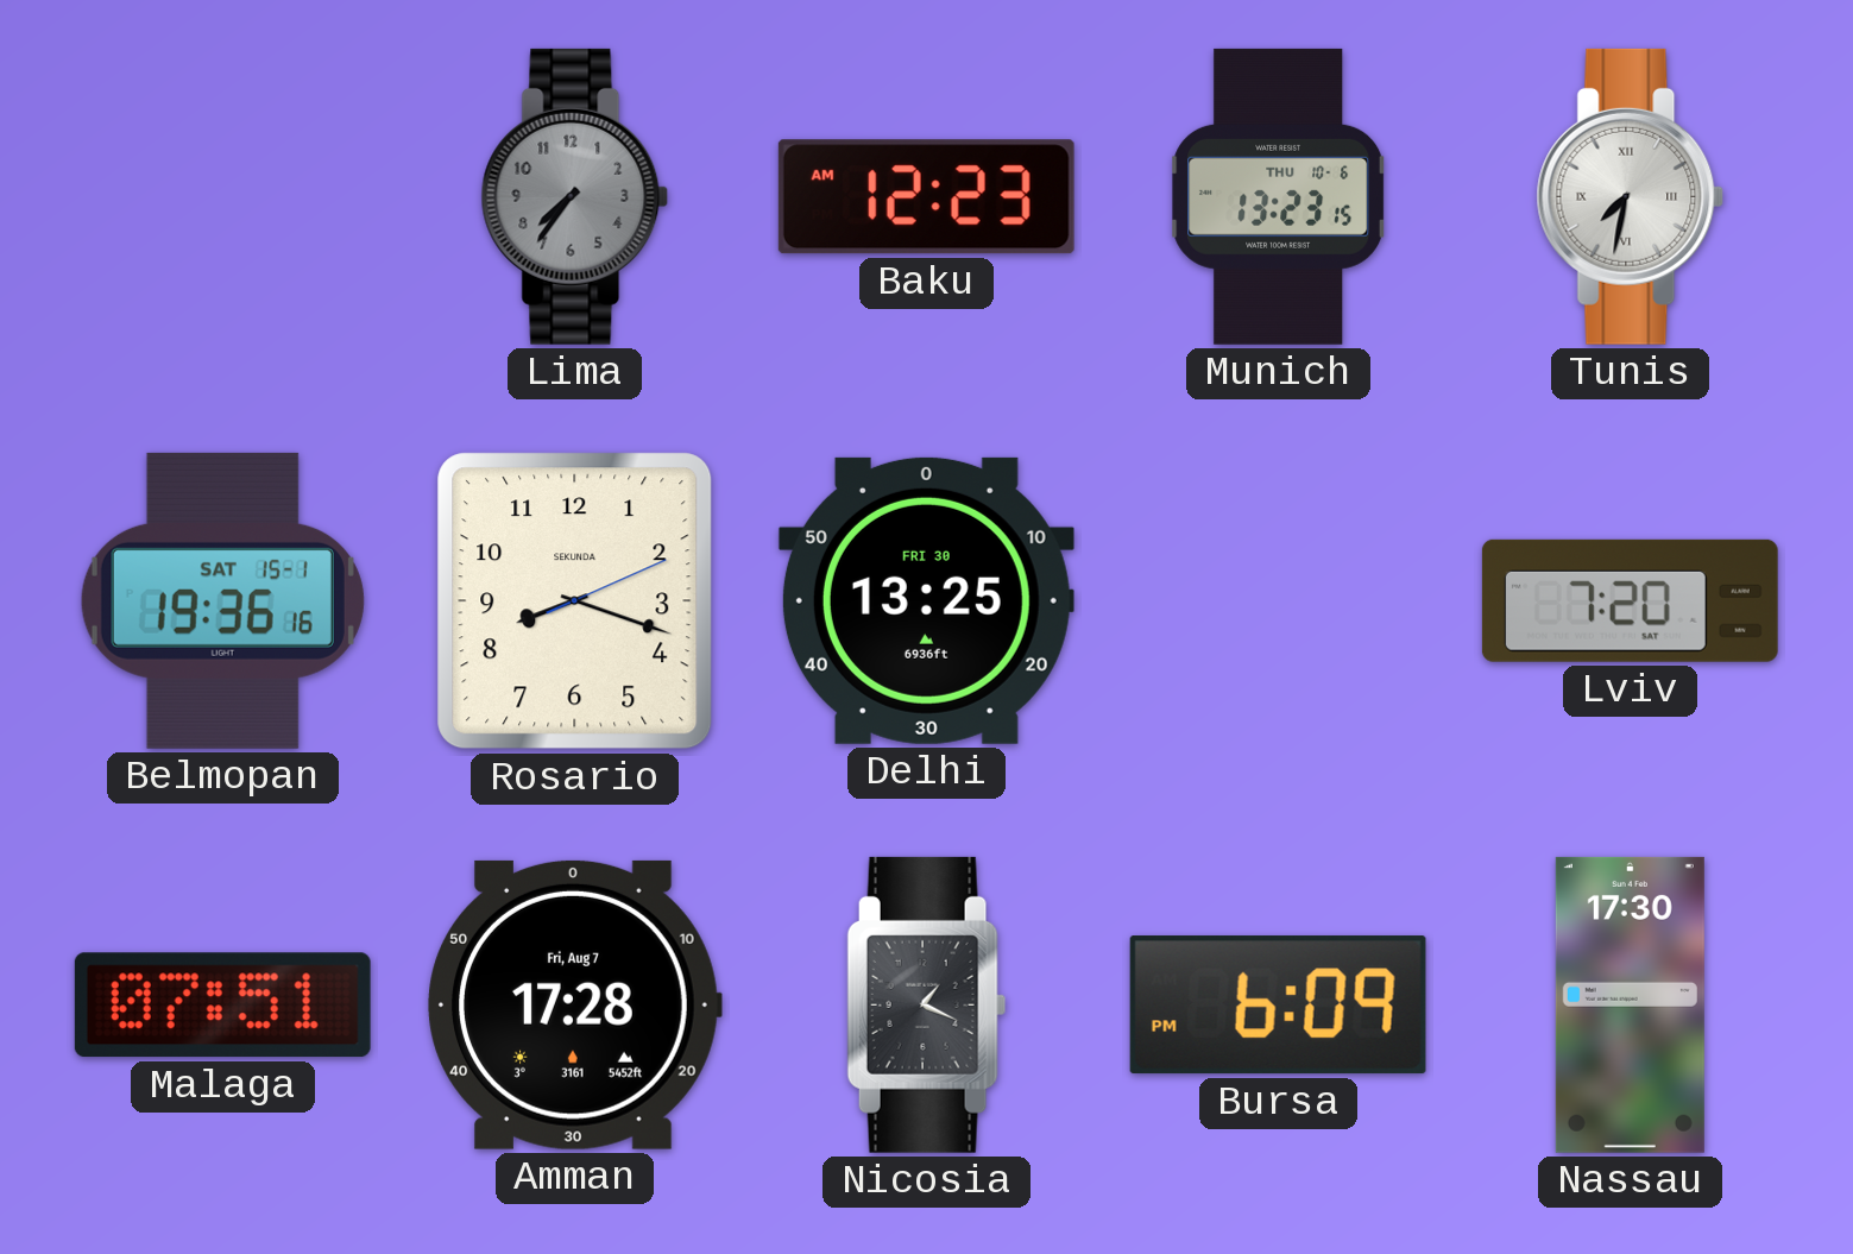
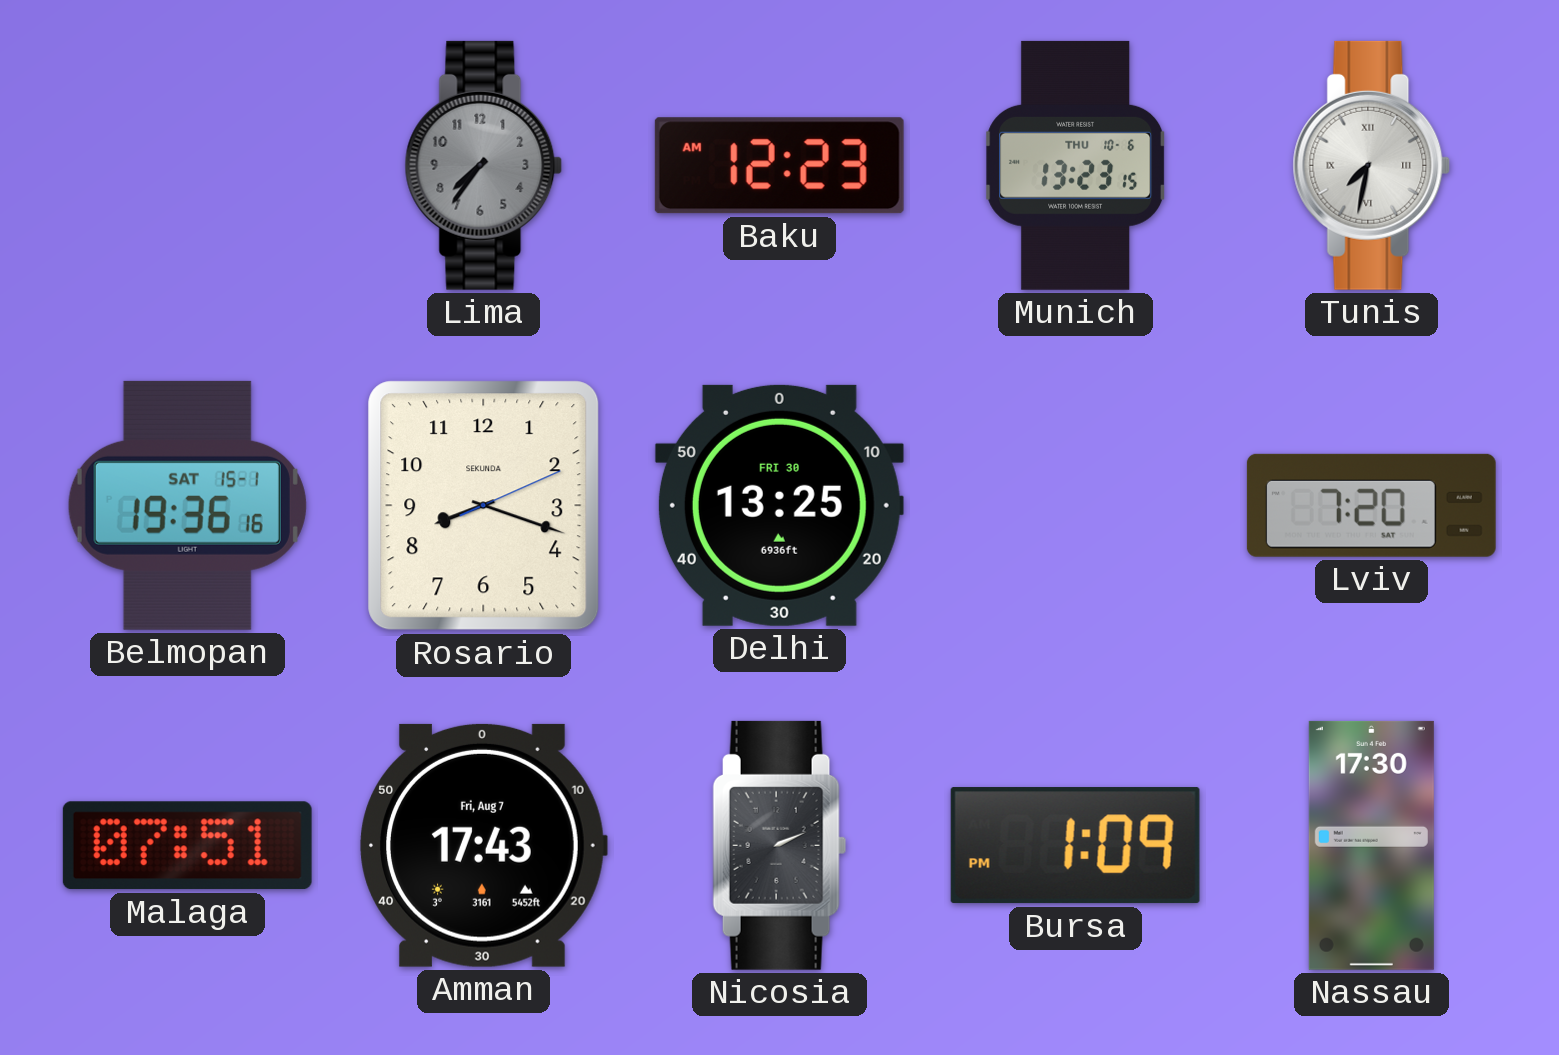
Amman: 17:28 -> 17:43 (483, 845)
Nicosia: 1:19 -> 2:11 (780, 845)
Bursa: 6:09 -> 1:09 (1075, 846)
